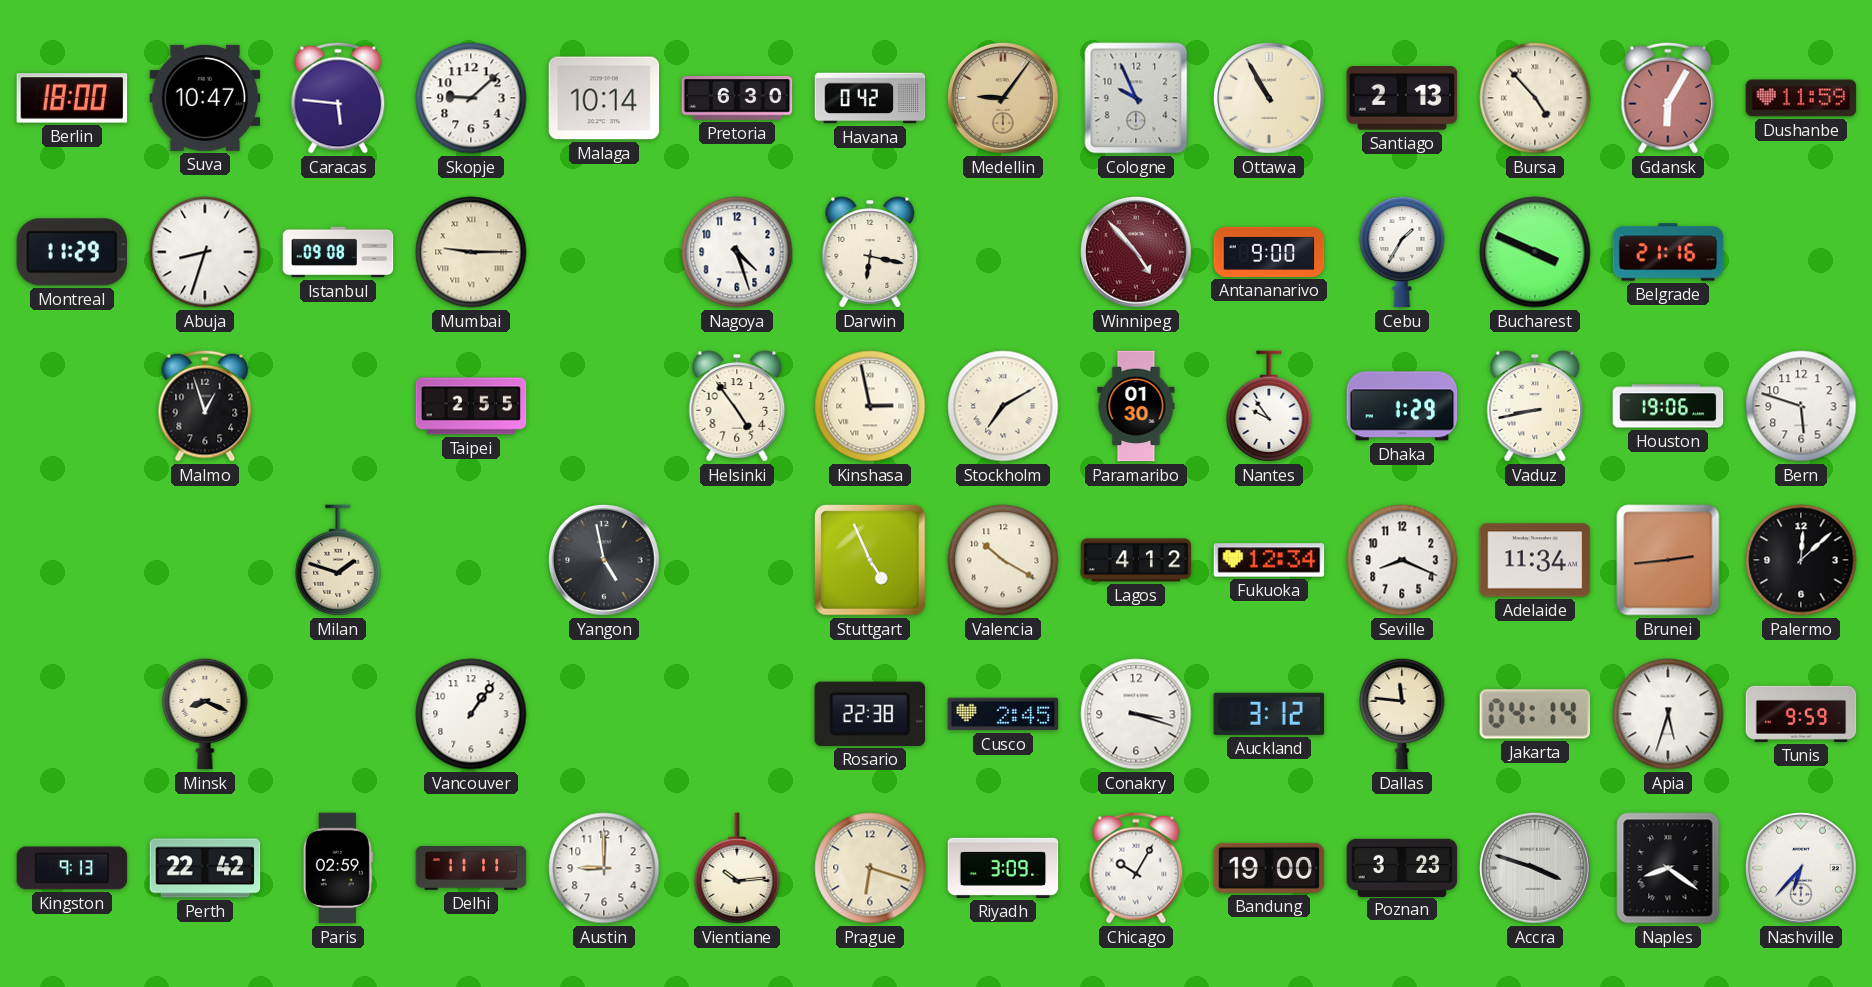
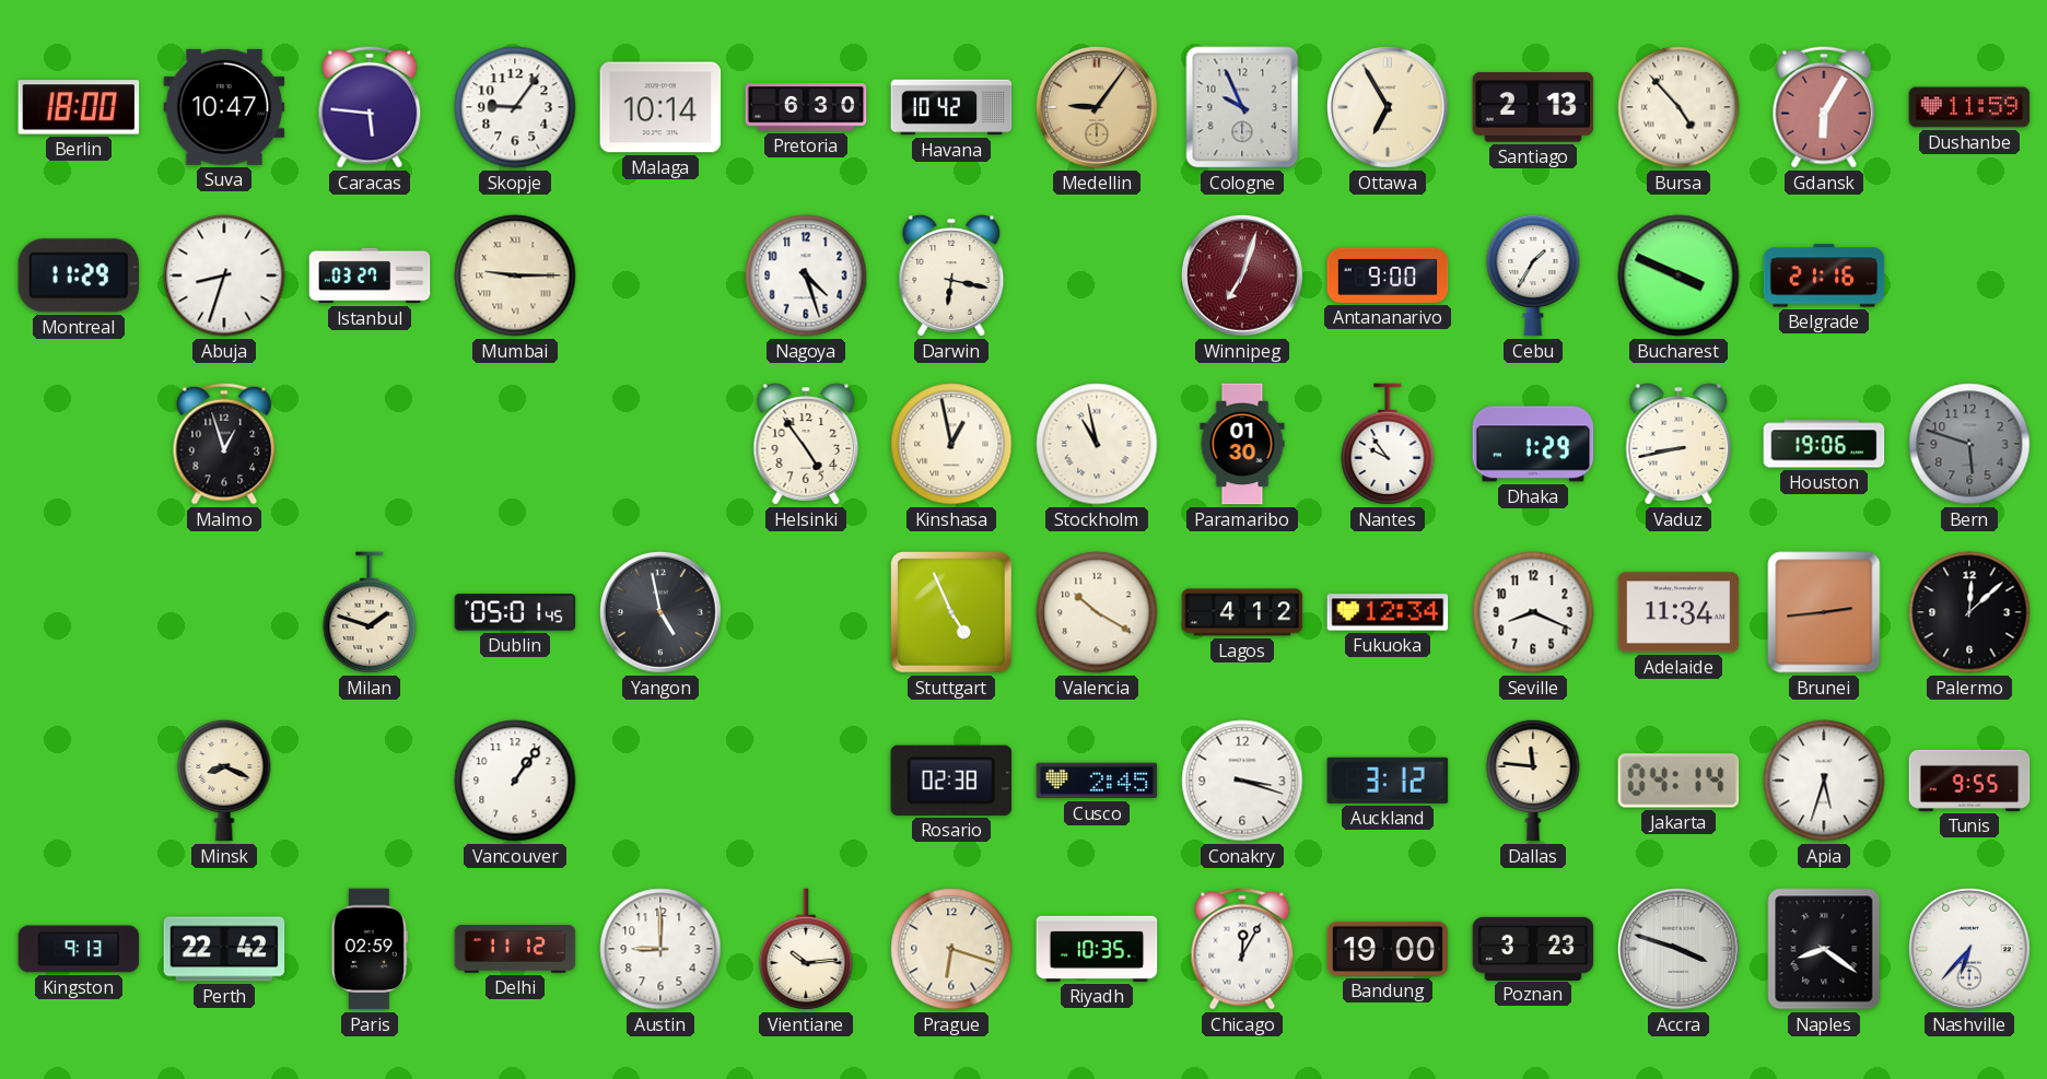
Skopje: 9:08 -> 9:06 (515, 107)
Havana: 0:42 -> 10:42 (951, 107)
Ottawa: 10:55 -> 6:55 (1389, 108)
Istanbul: 09:08 -> 03:27 (370, 275)
Winnipeg: 4:53 -> 7:03 (1243, 277)
Taipei: 2:55 -> none (471, 406)
Kinshasa: 2:58 -> 12:58 (951, 444)
Stockholm: 7:10 -> 10:58 (1097, 444)
Bern dial: white -> grey (1969, 444)
Dublin: none -> 05:01 (515, 612)
Rosario: 22:38 -> 02:38 (950, 781)
Tunis: 9:59 -> 9:55 (1969, 781)
Delhi: 11:11 -> 11:12 (515, 949)
Riyadh: 3:09 -> 10:35 (1097, 949)
Chicago: 10:05 -> 12:05 (1242, 949)
